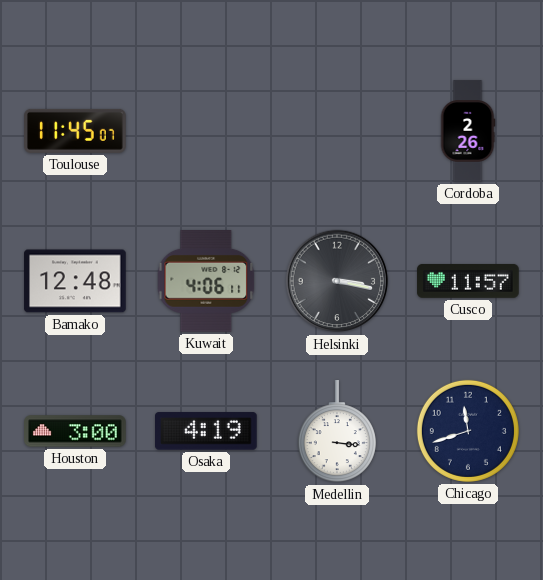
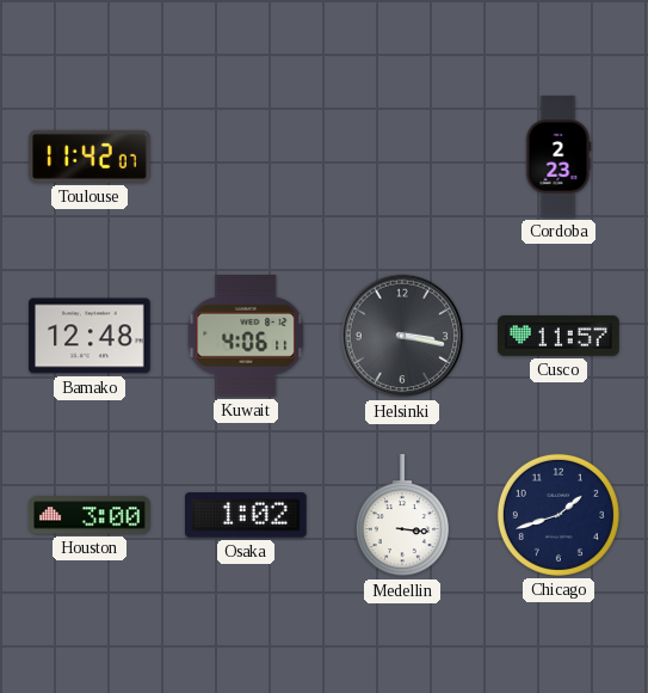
Toulouse: 11:45 -> 11:42 (90, 157)
Cordoba: 2:26 -> 2:23 (558, 157)
Osaka: 4:19 -> 1:02 (247, 515)
Chicago: 11:42 -> 1:42 (558, 515)
